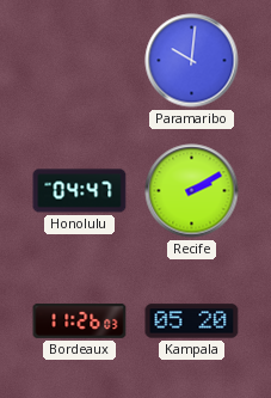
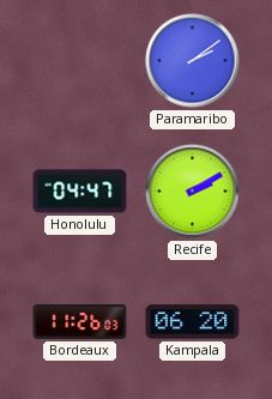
Paramaribo: 10:01 -> 2:09 (193, 61)
Kampala: 05:20 -> 06:20 (193, 322)
